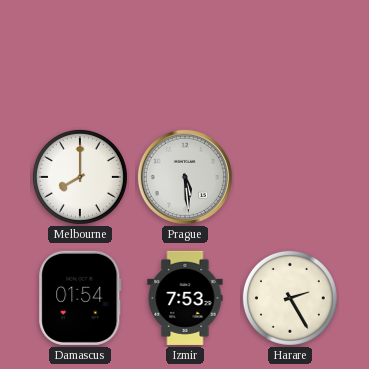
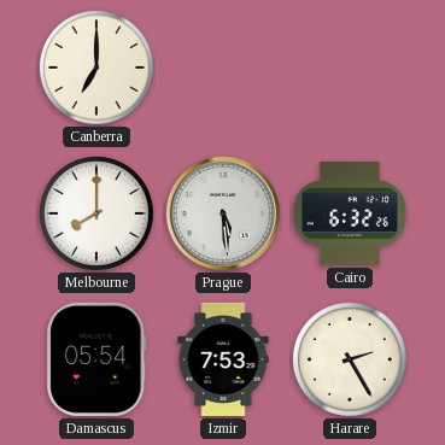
Canberra: none -> 7:00 (96, 68)
Cairo: none -> 6:32 (350, 213)
Damascus: 01:54 -> 05:54 (96, 359)
